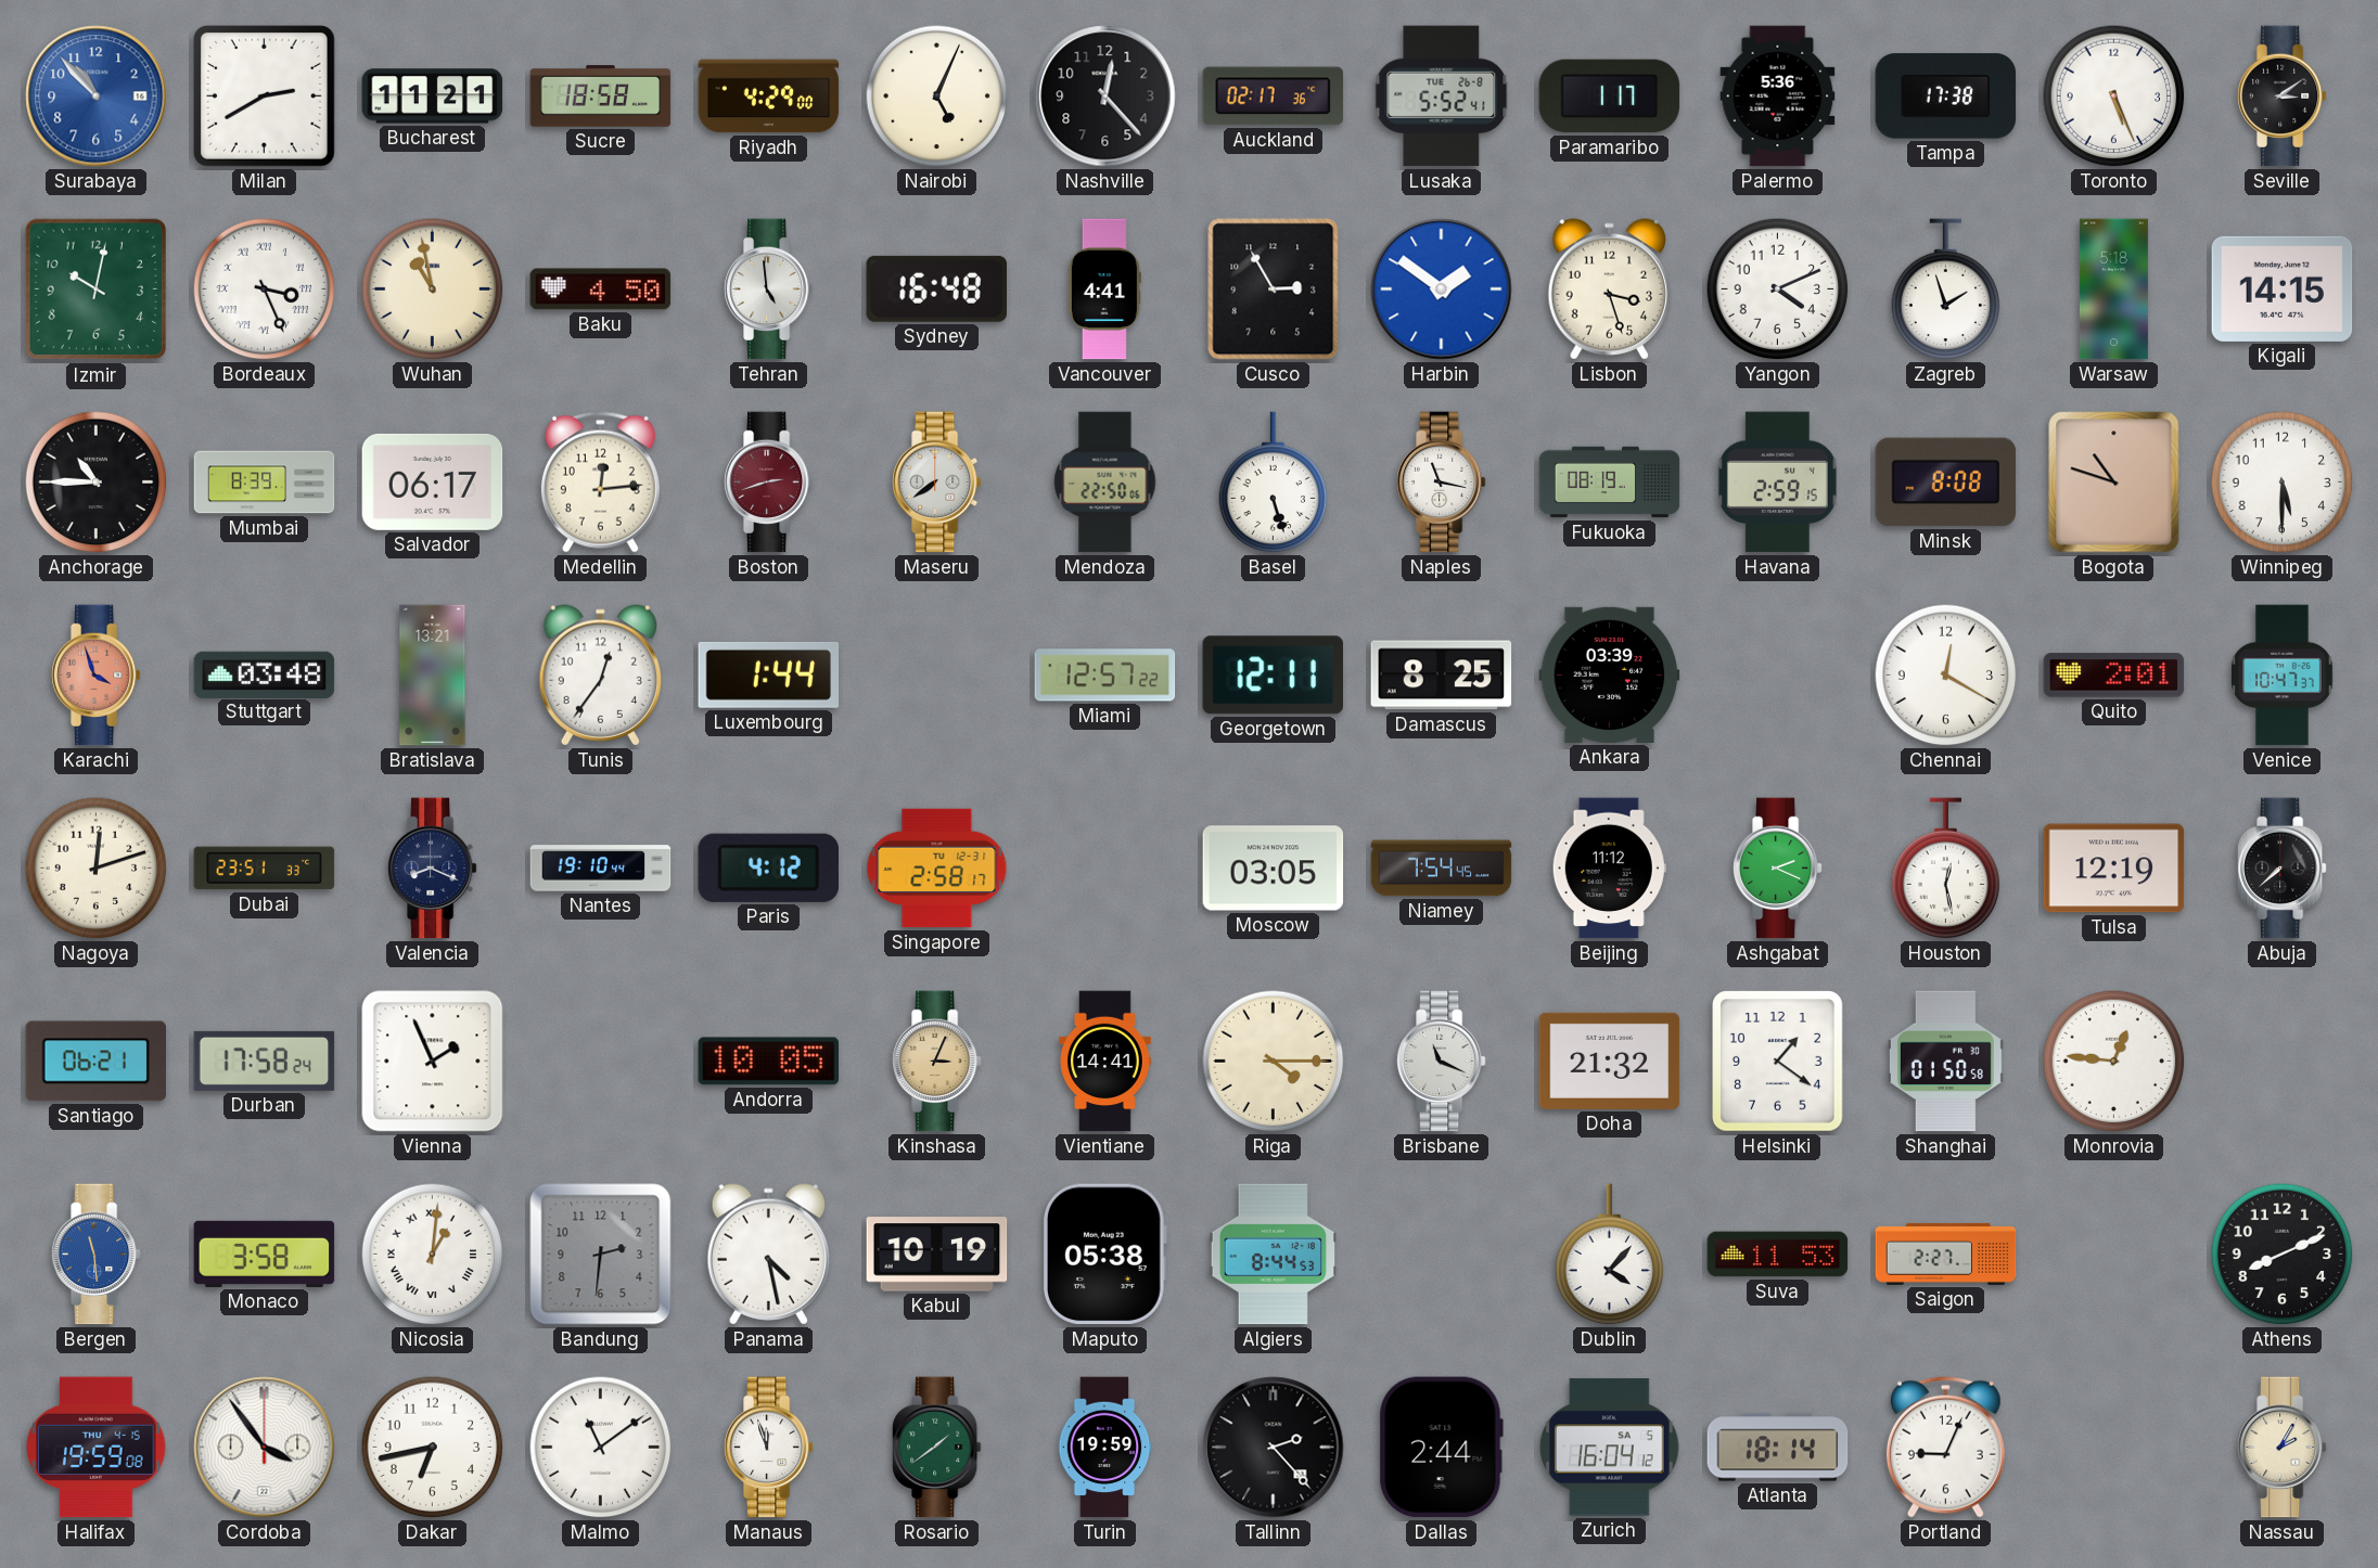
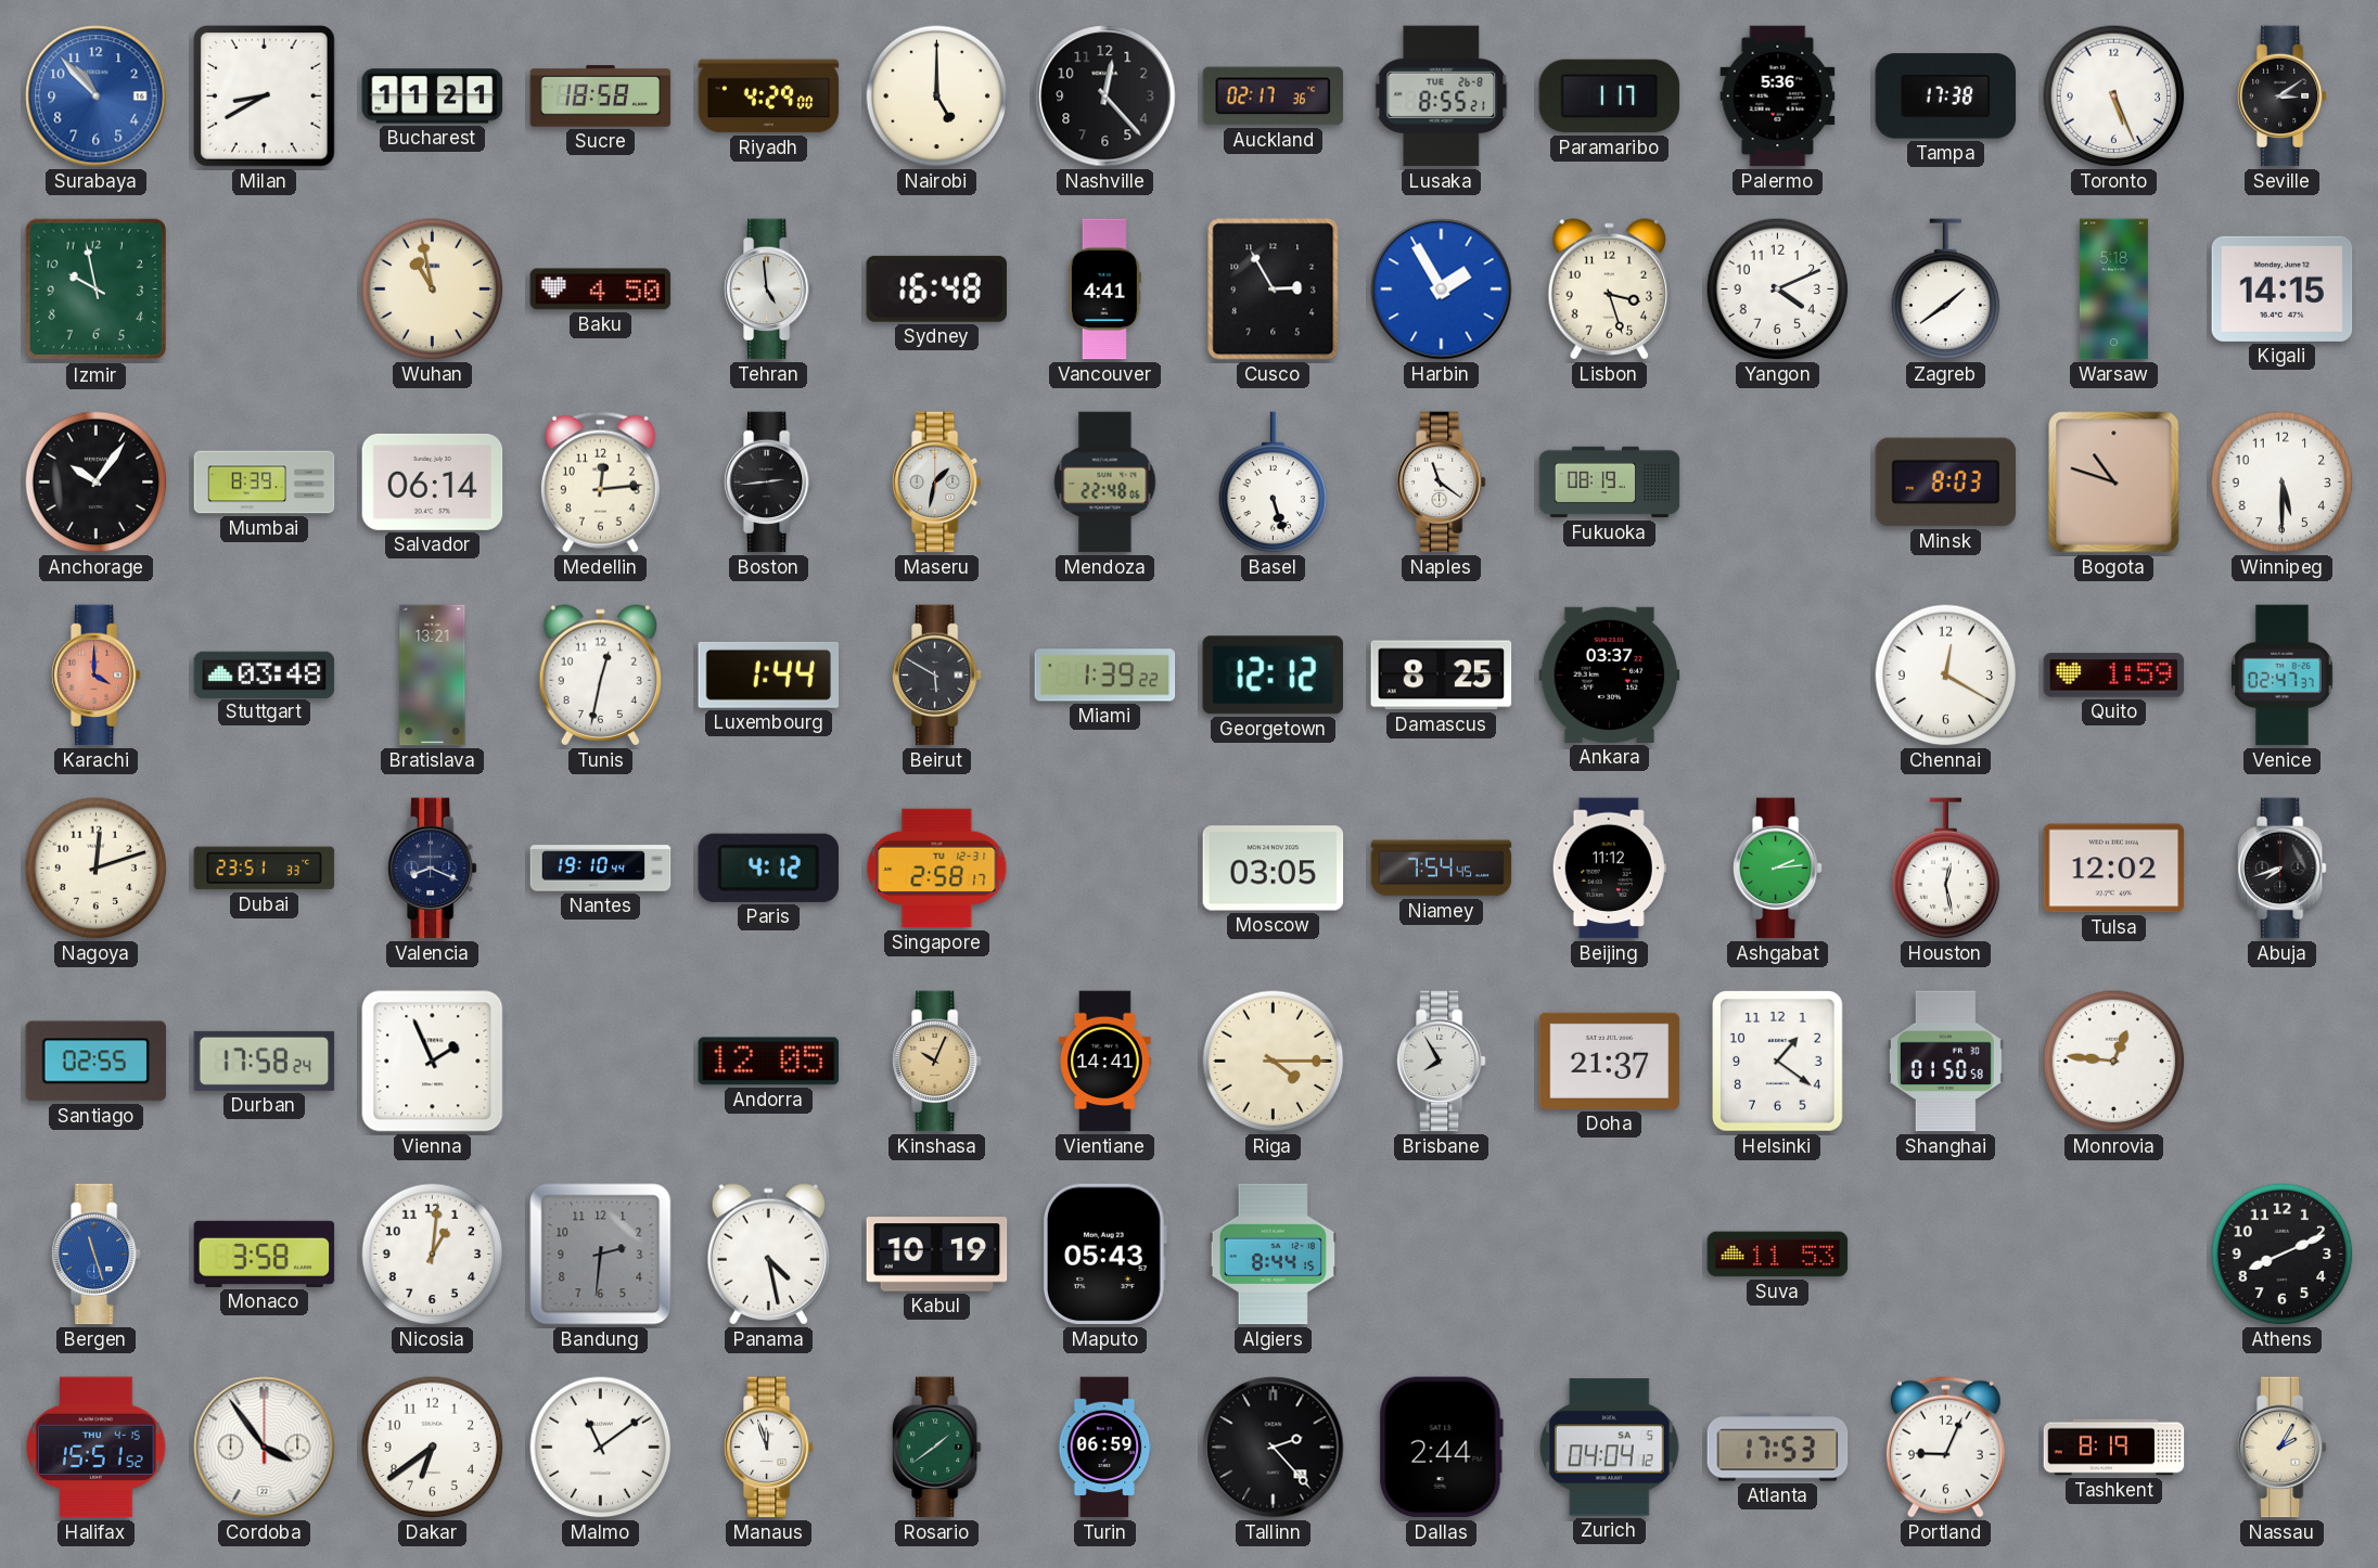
Milan: 2:40 -> 8:40 (265, 97)
Nairobi: 5:04 -> 5:00 (937, 97)
Lusaka: 5:52 -> 8:55 (1442, 97)
Izmir: 10:02 -> 9:58 (97, 290)
Bordeaux: 3:26 -> none (265, 290)
Harbin: 1:51 -> 1:55 (1442, 290)
Zagreb: 1:57 -> 1:39 (1946, 290)
Anchorage: 10:45 -> 10:06 (97, 483)
Salvador: 06:17 -> 06:14 (433, 481)
Boston: 2:42 -> 2:44 (768, 483)
Boston dial: burgundy -> black (768, 483)
Maseru: 7:39 -> 1:32 (936, 483)
Mendoza: 22:50 -> 22:48 (1105, 483)
Naples: 11:17 -> 11:21 (1441, 483)
Havana: 2:59 -> none (1777, 483)
Minsk: 8:08 -> 8:03 (1946, 483)
Karachi: 3:57 -> 4:00 (95, 676)
Tunis: 12:36 -> 12:32 (600, 676)
Beirut: none -> 5:50 (936, 676)
Miami: 12:57 -> 1:39 (1105, 676)
Georgetown: 12:11 -> 12:12 (1273, 676)
Ankara: 03:39 -> 03:37 (1610, 674)
Quito: 2:01 -> 1:59 (2114, 676)
Venice: 10:47 -> 02:47 (2283, 676)
Ashgabat: 2:19 -> 2:14 (1777, 869)
Tulsa: 12:19 -> 12:02 (2114, 869)
Abuja: 7:38 -> 7:42 (2281, 869)
Santiago: 06:21 -> 02:55 (97, 1062)
Andorra: 10:05 -> 12:05 (769, 1062)
Kinshasa: 3:04 -> 10:04 (936, 1062)
Brisbane: 11:19 -> 7:55 (1441, 1062)
Doha: 21:32 -> 21:37 (1610, 1061)
Bergen: 11:29 -> 11:27 (95, 1255)
Nicosia numerals: Roman -> Arabic (433, 1255)
Maputo: 05:38 -> 05:43 (1104, 1255)
Algiers: 8:44:53 -> 8:44:15 (1274, 1255)
Dublin: 4:07 -> none (1610, 1255)
Saigon: 2:27 -> none (1946, 1254)
Halifax: 19:59 -> 15:51 (97, 1448)
Dakar: 6:43 -> 6:39 (433, 1448)
Turin: 19:59 -> 06:59 (1104, 1448)
Zurich: 16:04 -> 04:04 (1609, 1448)
Atlanta: 18:14 -> 17:53 (1778, 1448)
Tashkent: none -> 8:19 (2114, 1448)
